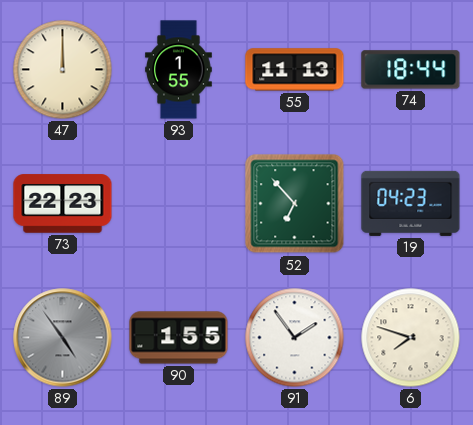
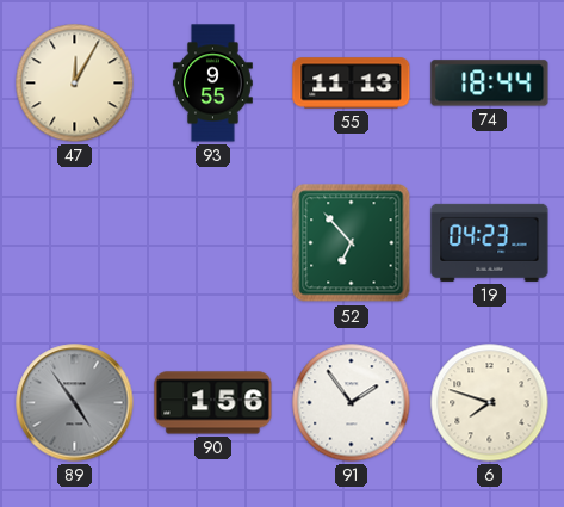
47: 12:00 -> 12:05 (75, 84)
93: 1:55 -> 9:55 (213, 84)
73: 22:23 -> none (63, 204)
90: 1:55 -> 1:56 (213, 403)
